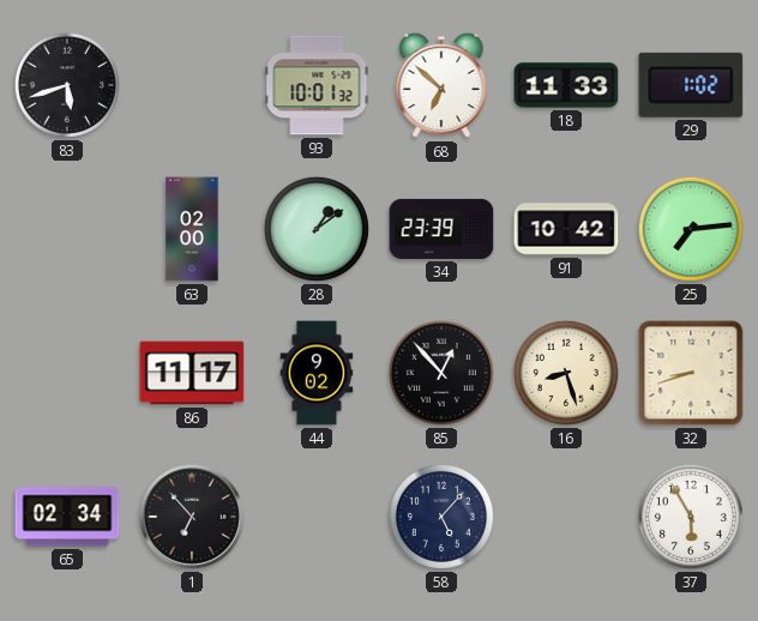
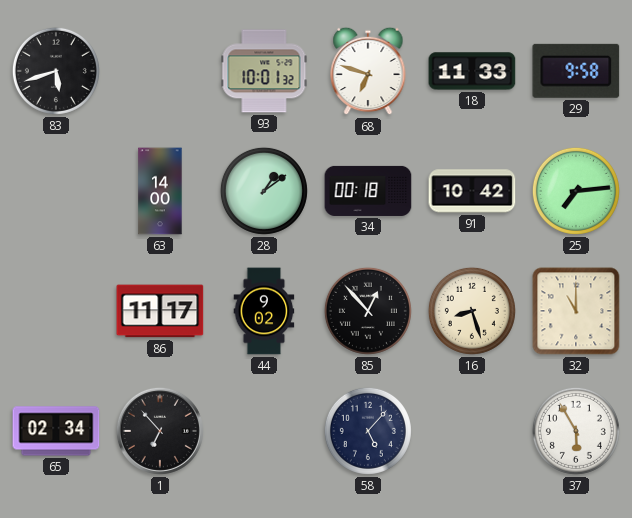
68: 6:52 -> 6:48 (368, 71)
29: 1:02 -> 9:58 (576, 71)
63: 02:00 -> 14:00 (160, 191)
34: 23:39 -> 00:18 (368, 191)
32: 8:42 -> 11:00 (576, 311)
